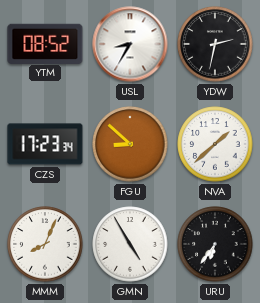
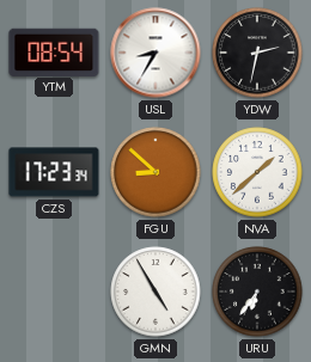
YTM: 08:52 -> 08:54 (54, 51)
MMM: 8:04 -> none (45, 244)
